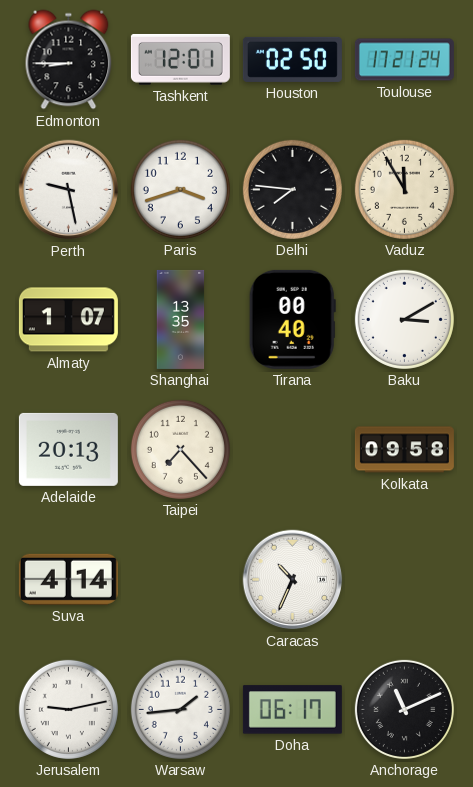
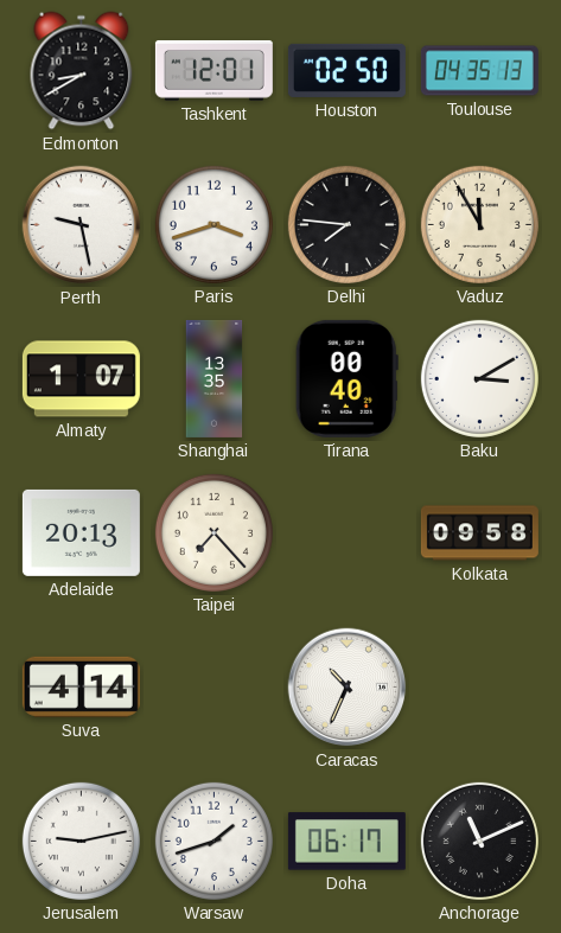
Edmonton: 8:45 -> 8:40 (82, 71)
Toulouse: 17:21 -> 04:35 (479, 71)
Warsaw: 1:44 -> 1:42 (213, 841)
